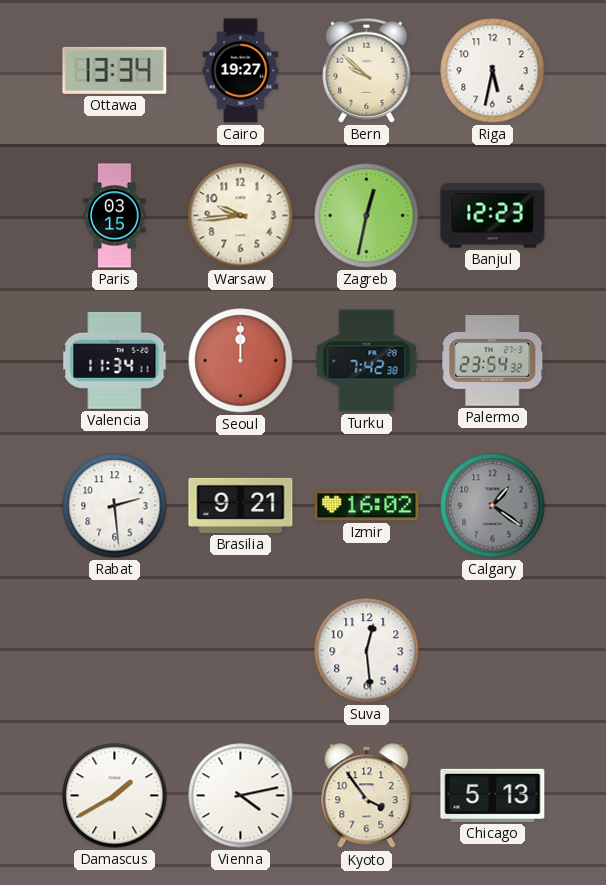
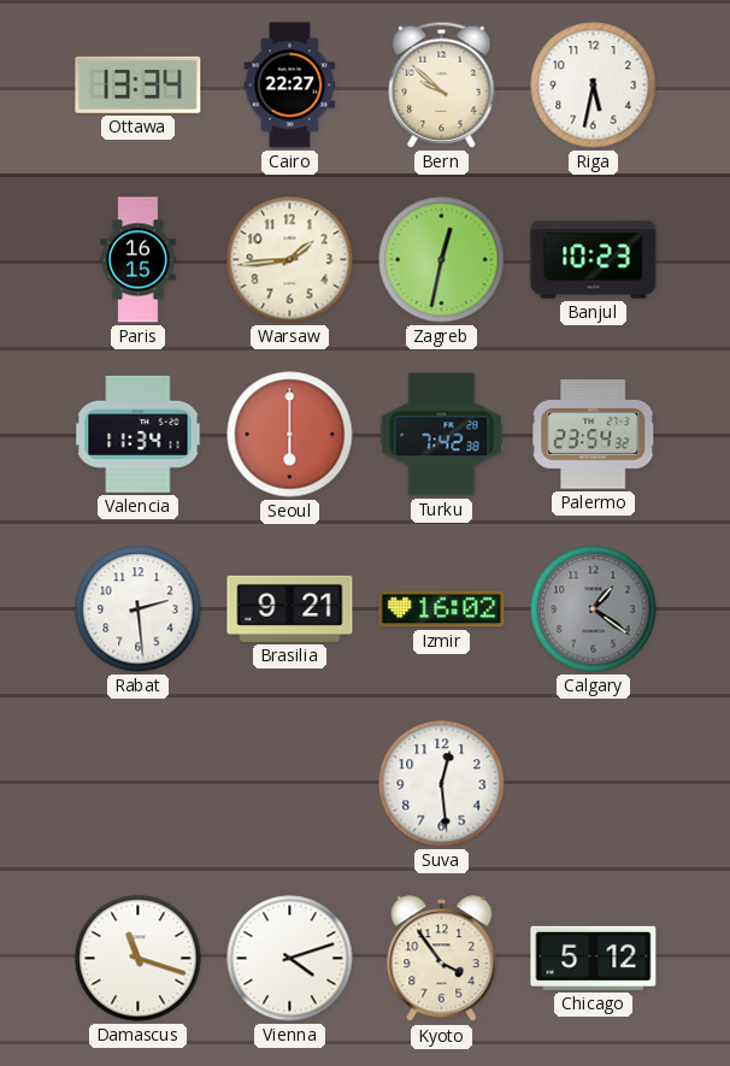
Cairo: 19:27 -> 22:27 (290, 86)
Paris: 03:15 -> 16:15 (139, 260)
Warsaw: 9:44 -> 1:44 (290, 260)
Banjul: 12:23 -> 10:23 (594, 260)
Seoul: 12:00 -> 6:00 (290, 435)
Damascus: 1:40 -> 11:18 (139, 959)
Vienna: 4:13 -> 4:12 (290, 959)
Chicago: 5:13 -> 5:12 (594, 958)
